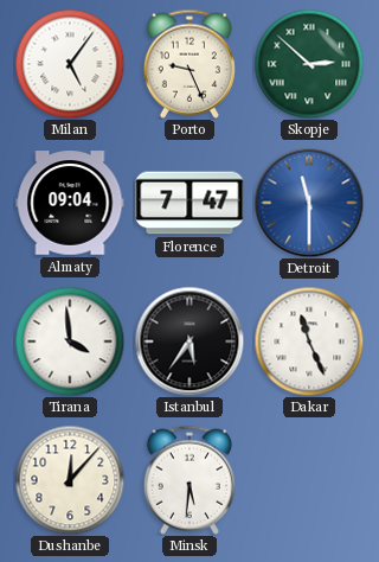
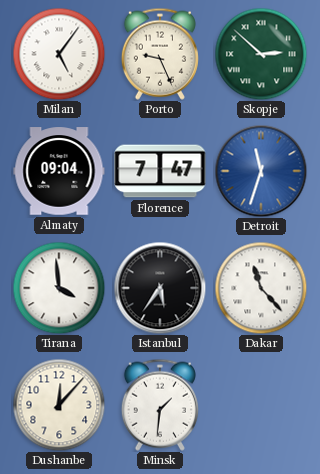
Detroit: 11:30 -> 11:33 (261, 171)
Dakar: 11:26 -> 11:23 (261, 288)
Minsk: 5:31 -> 1:31 (160, 405)
